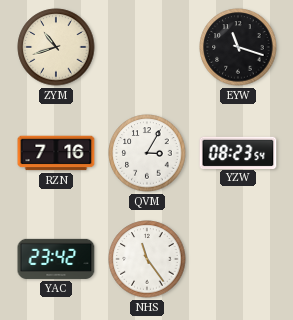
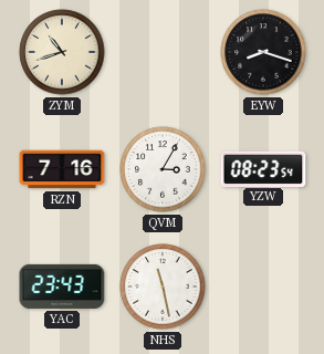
EYW: 11:18 -> 8:18 (263, 52)
YAC: 23:42 -> 23:43 (62, 287)
NHS: 11:24 -> 11:28 (163, 287)
